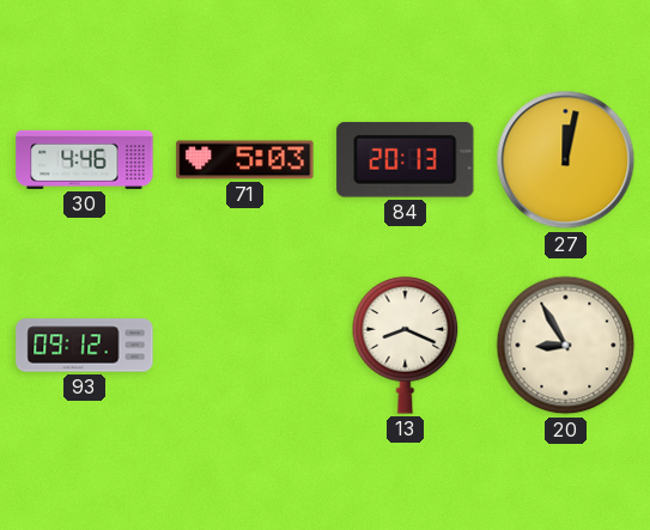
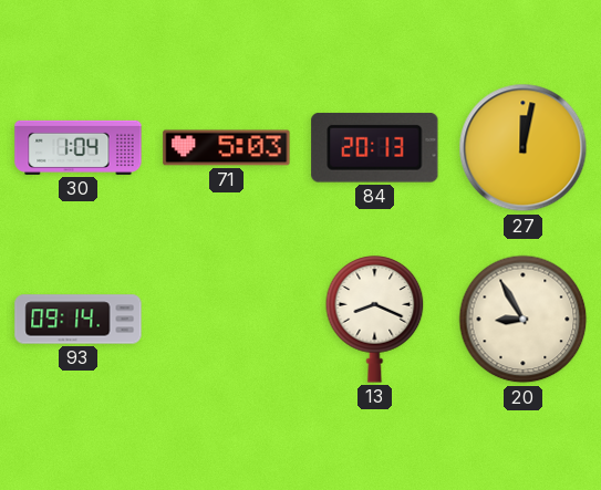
30: 4:46 -> 1:04 (79, 147)
93: 09:12 -> 09:14 (79, 320)
